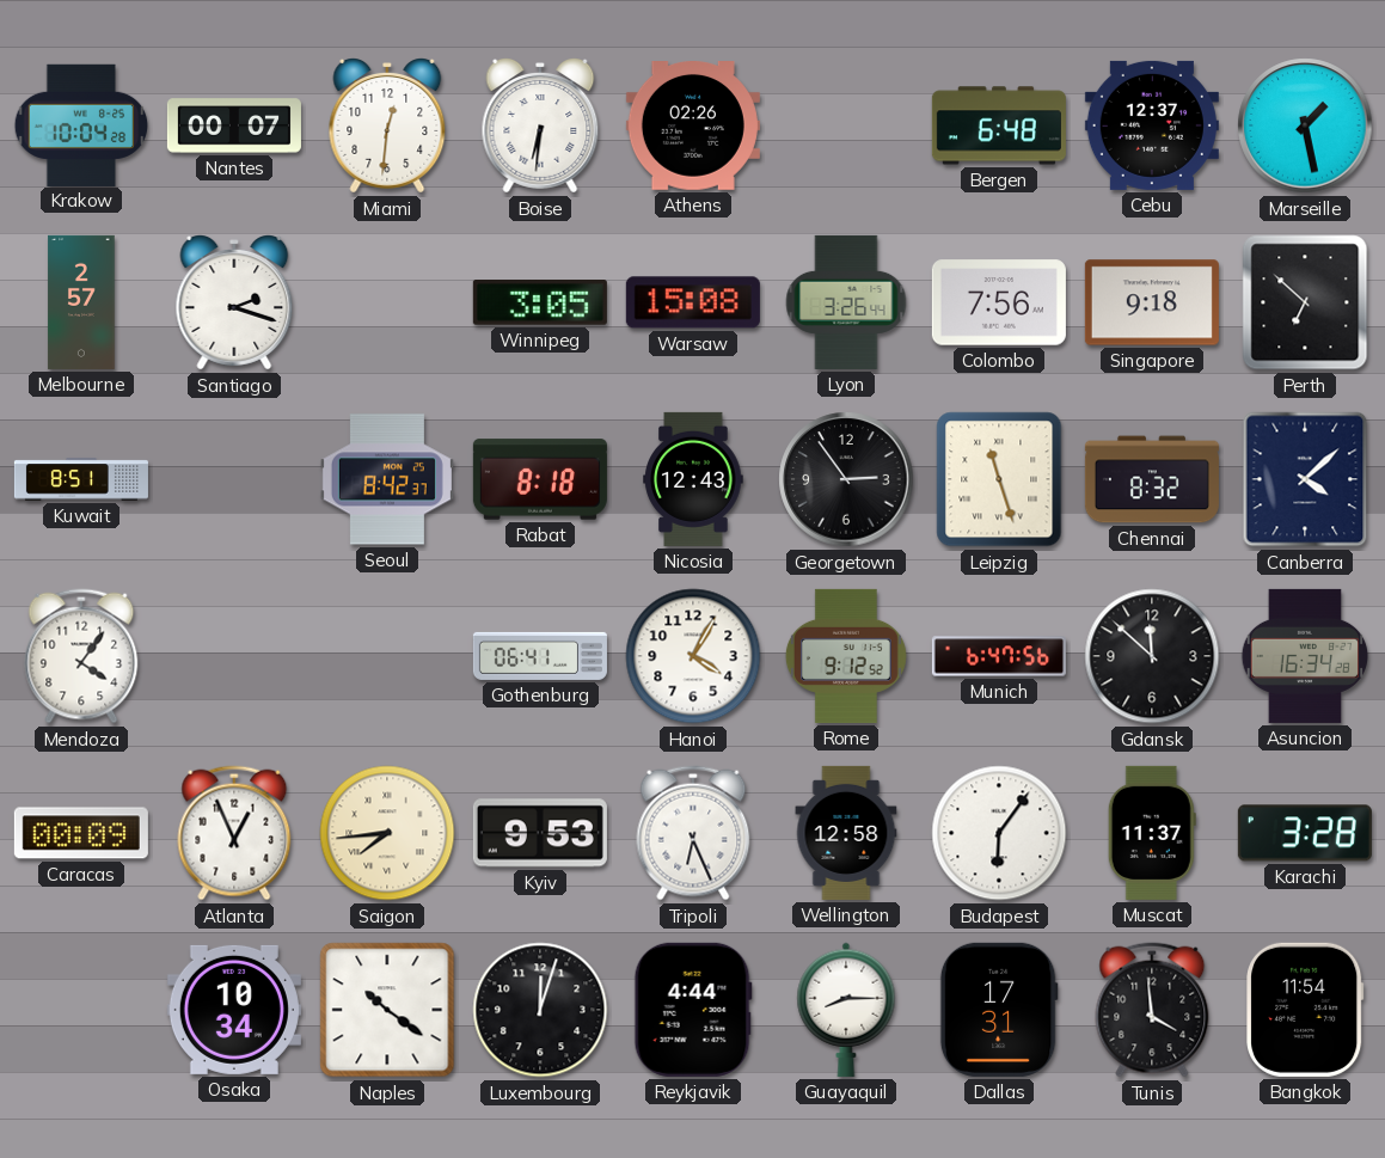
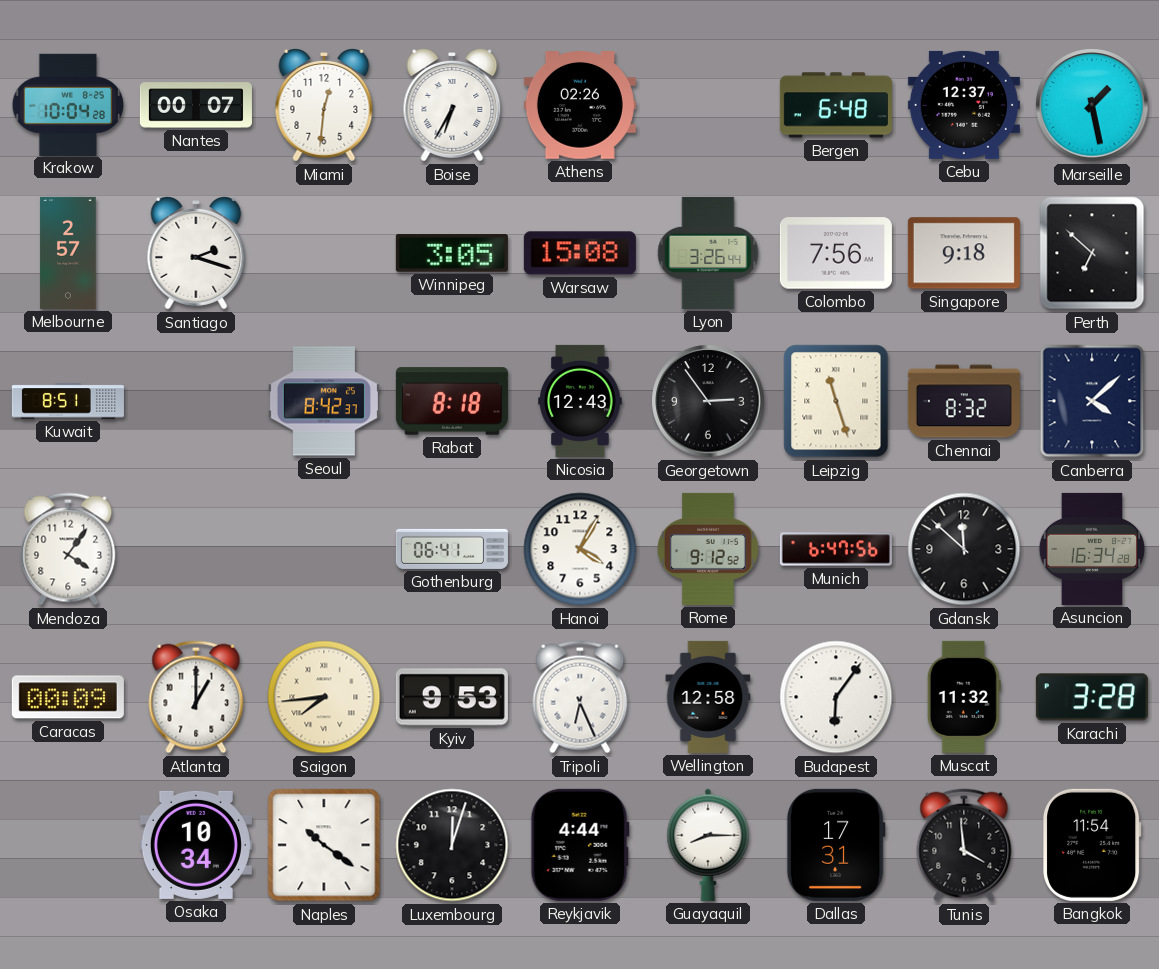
Boise: 6:31 -> 6:35 (452, 106)
Atlanta: 12:56 -> 1:00 (196, 697)
Muscat: 11:37 -> 11:32 (964, 697)
